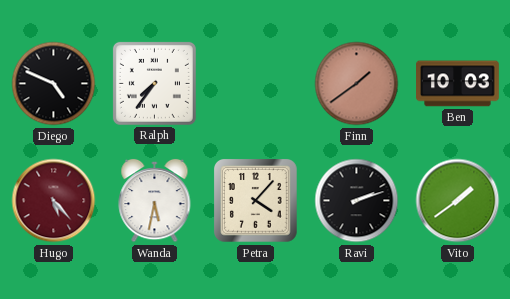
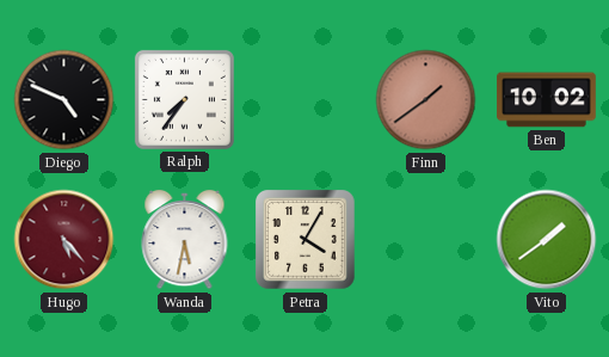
Ben: 10:03 -> 10:02 (547, 100)
Petra: 4:07 -> 4:05 (306, 240)
Ravi: 2:12 -> none (357, 201)
